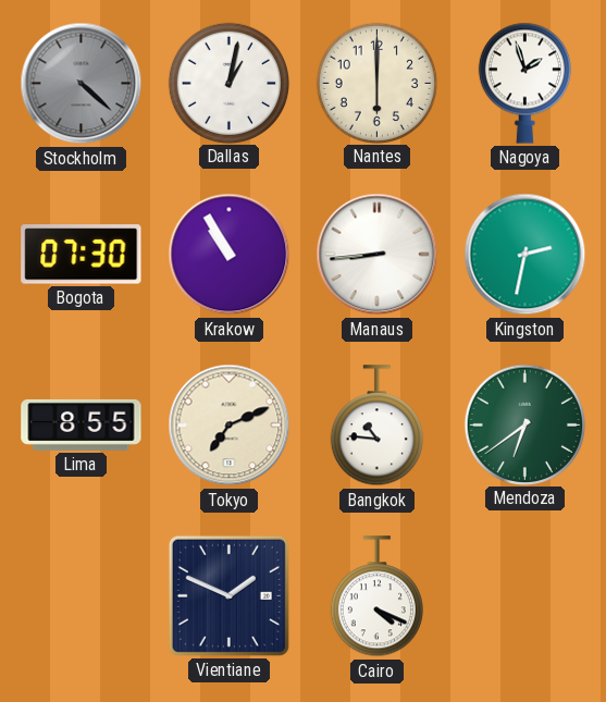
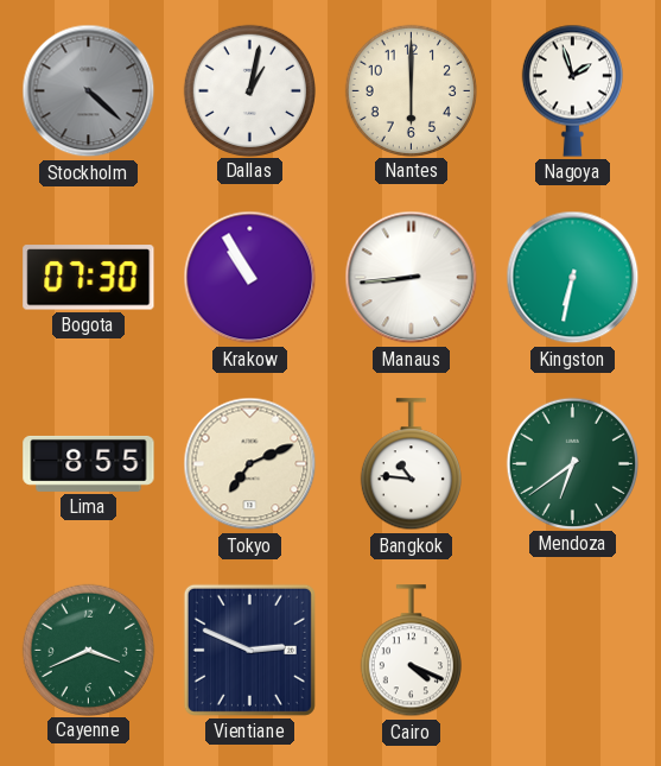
Kingston: 2:32 -> 6:32 (573, 278)
Cayenne: none -> 3:41 (88, 650)
Vientiane: 1:49 -> 2:49 (249, 650)
